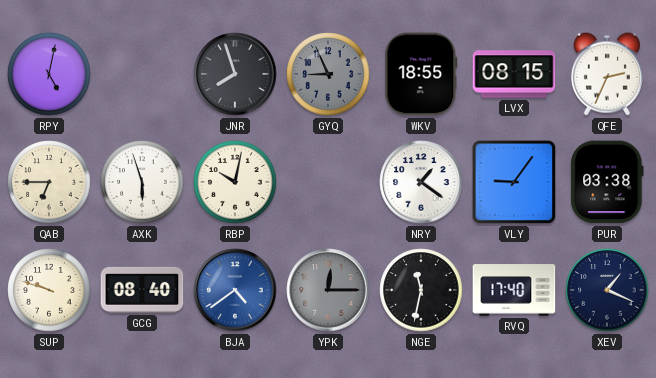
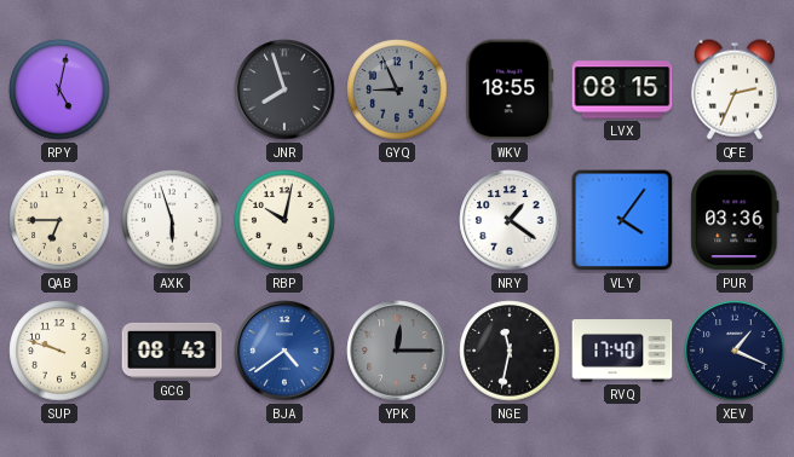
VLY: 9:06 -> 4:06 (622, 220)
PUR: 03:38 -> 03:36 (735, 220)
GCG: 08:40 -> 08:43 (172, 351)
